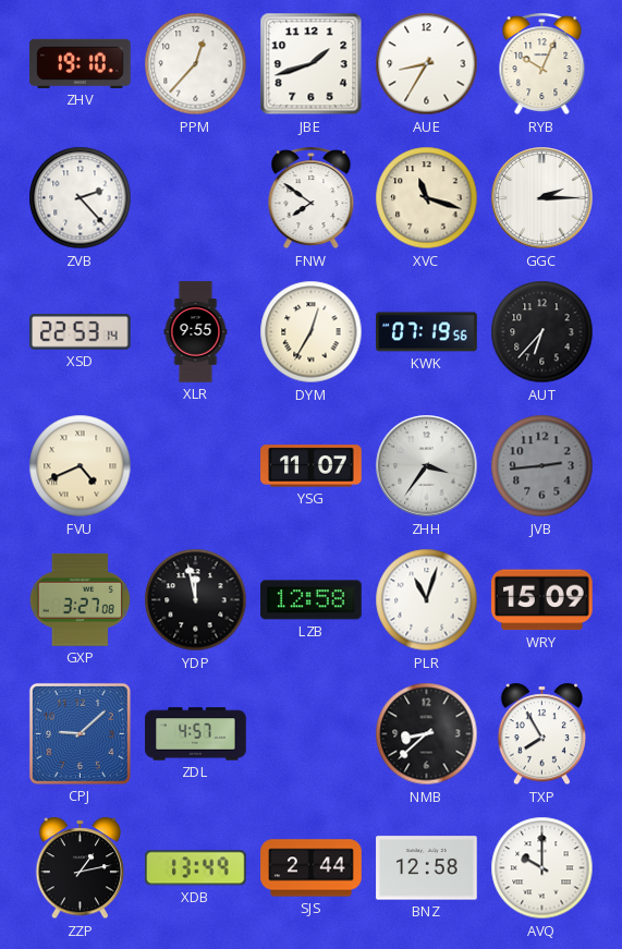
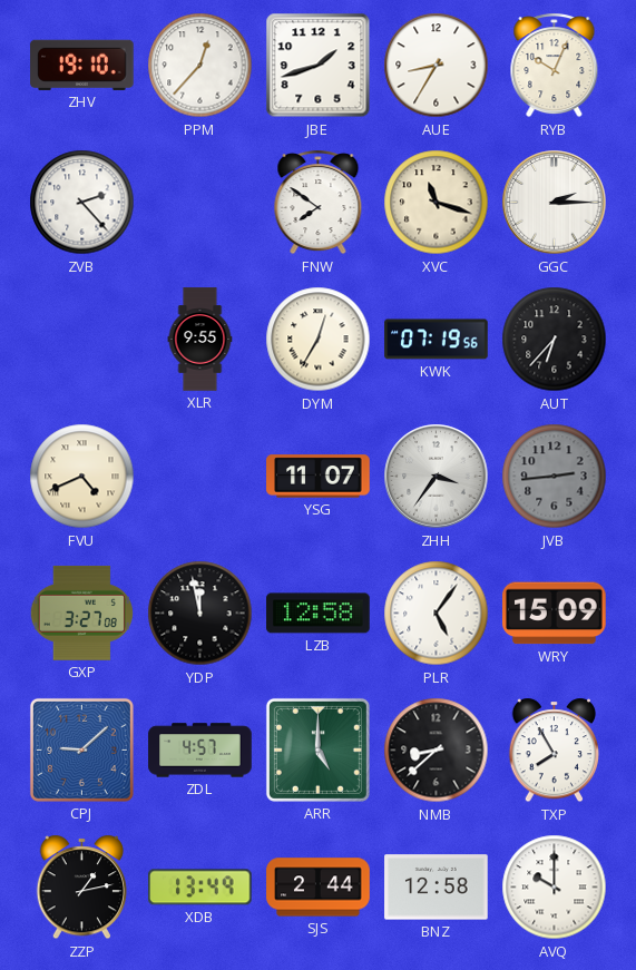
XSD: 22:53 -> none (81, 332)
PLR: 11:03 -> 5:06 (437, 614)
ARR: none -> 5:00 (317, 749)
